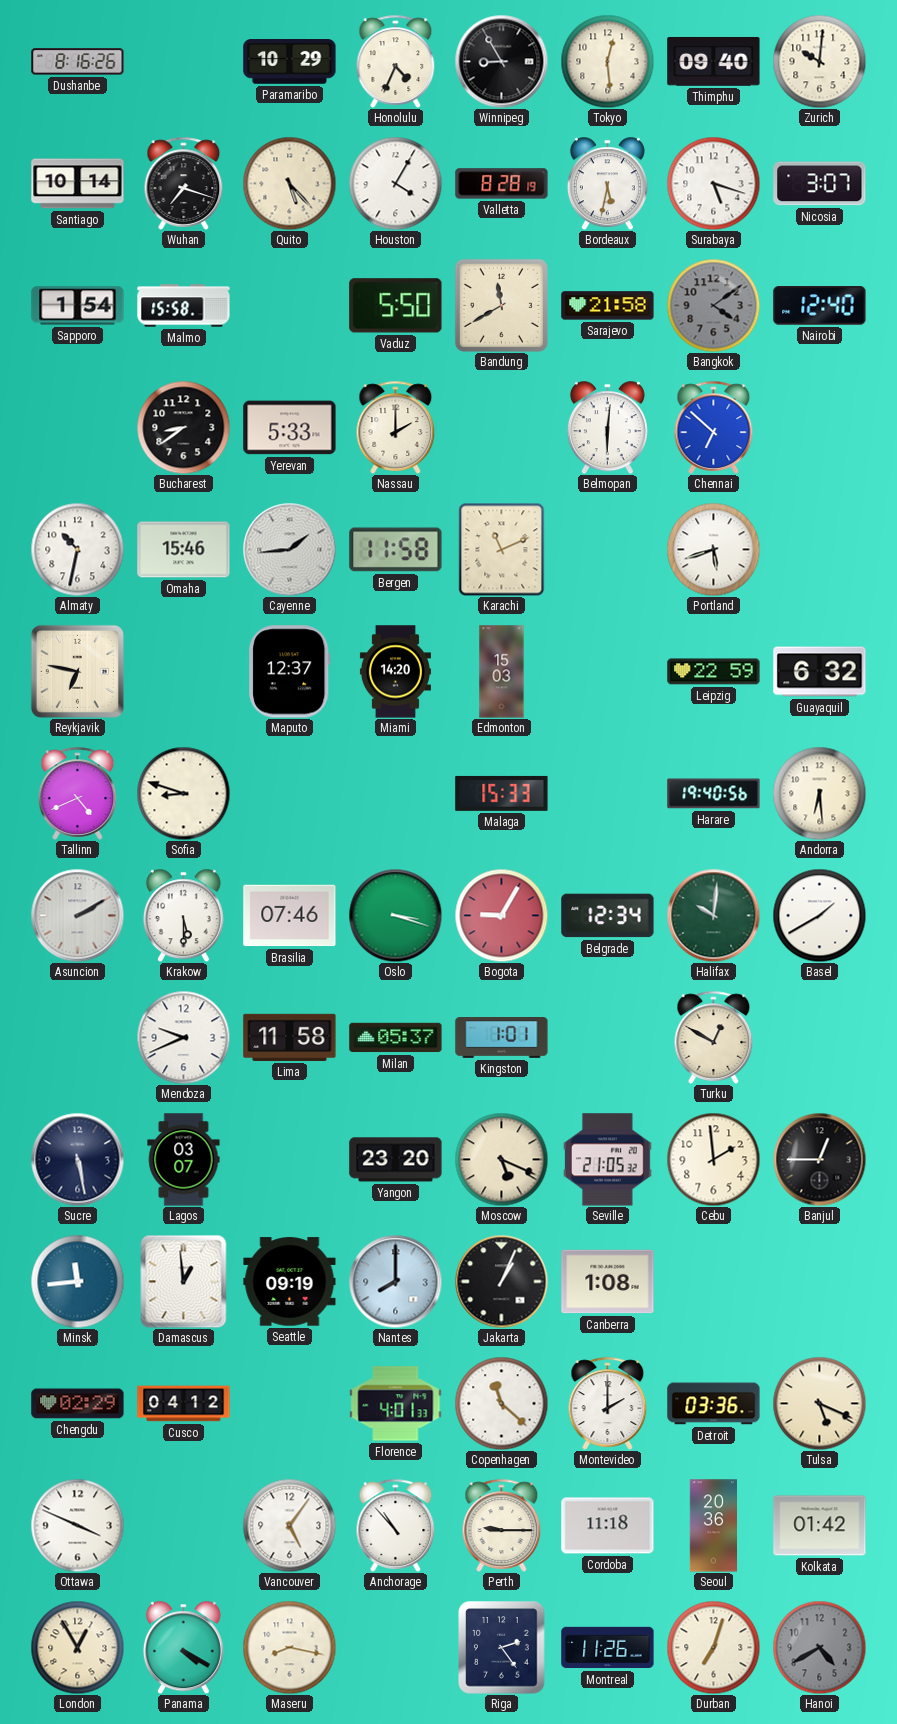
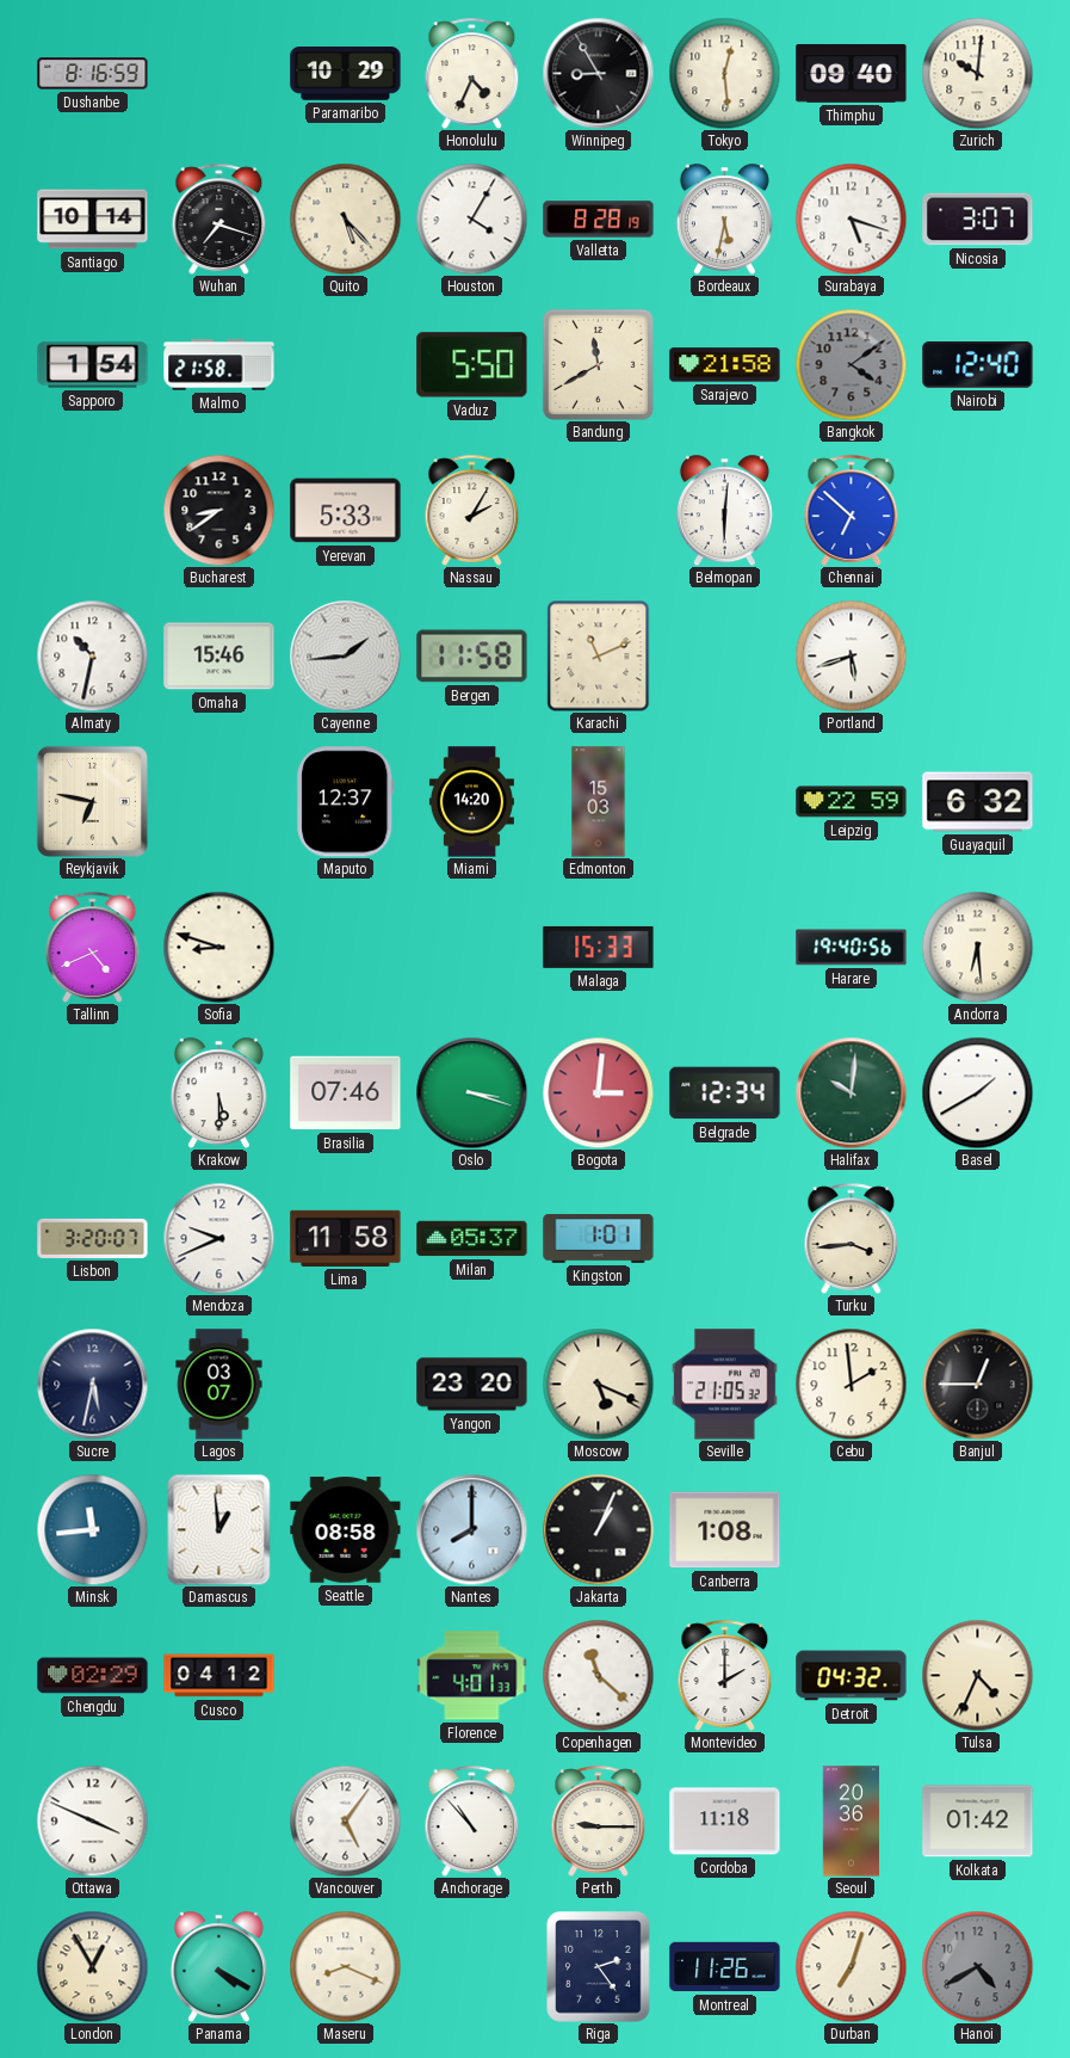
Dushanbe: 8:16:26 -> 8:16:59 (93, 74)
Malmo: 15:58 -> 21:58 (219, 365)
Nassau: 2:00 -> 2:05 (472, 510)
Asuncion: 2:10 -> none (77, 915)
Bogota: 9:05 -> 3:01 (598, 1092)
Lisbon: none -> 3:20 (93, 1238)
Turku: 12:50 -> 3:44 (852, 1238)
Sucre: 5:28 -> 5:32 (92, 1384)
Seattle: 09:19 -> 08:58 (346, 1530)
Detroit: 03:36 -> 04:32 (852, 1676)
Tulsa: 5:19 -> 4:34 (977, 1675)
Maseru: 8:17 -> 8:19 (345, 1966)
